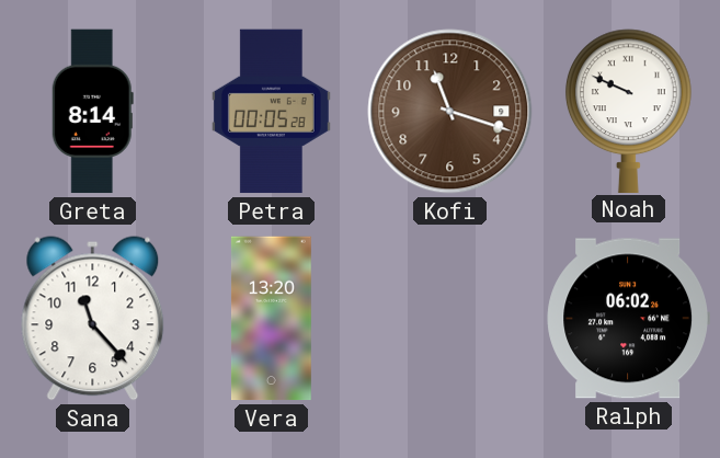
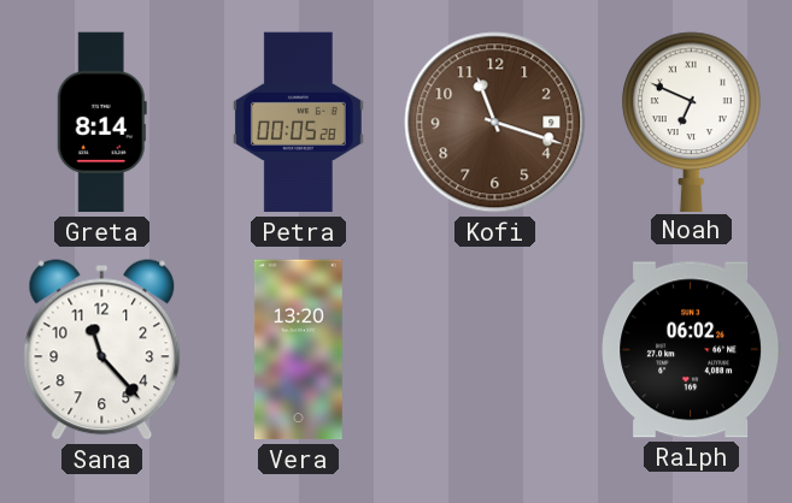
Noah: 9:49 -> 6:49 (691, 122)
